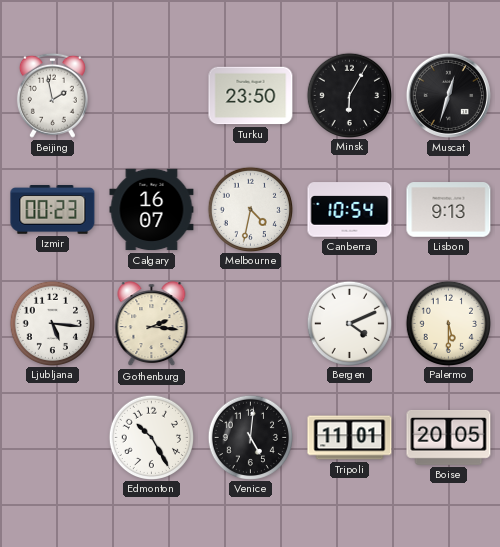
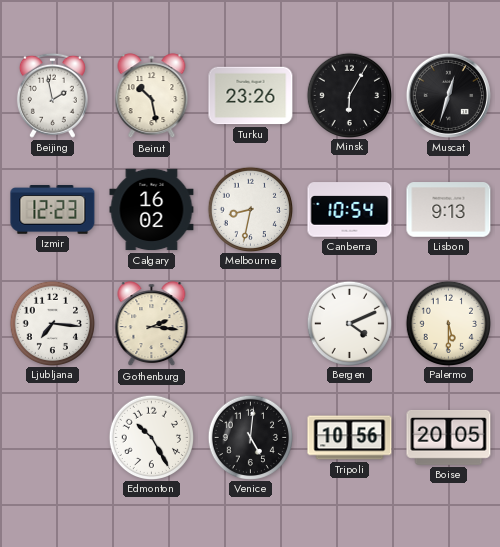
Beirut: none -> 10:28 (152, 96)
Turku: 23:50 -> 23:26 (251, 96)
Izmir: 00:23 -> 12:23 (53, 210)
Calgary: 16:07 -> 16:02 (152, 210)
Melbourne: 4:32 -> 8:32 (250, 209)
Ljubljana: 5:16 -> 7:16 (52, 323)
Tripoli: 11:01 -> 10:56 (350, 438)
